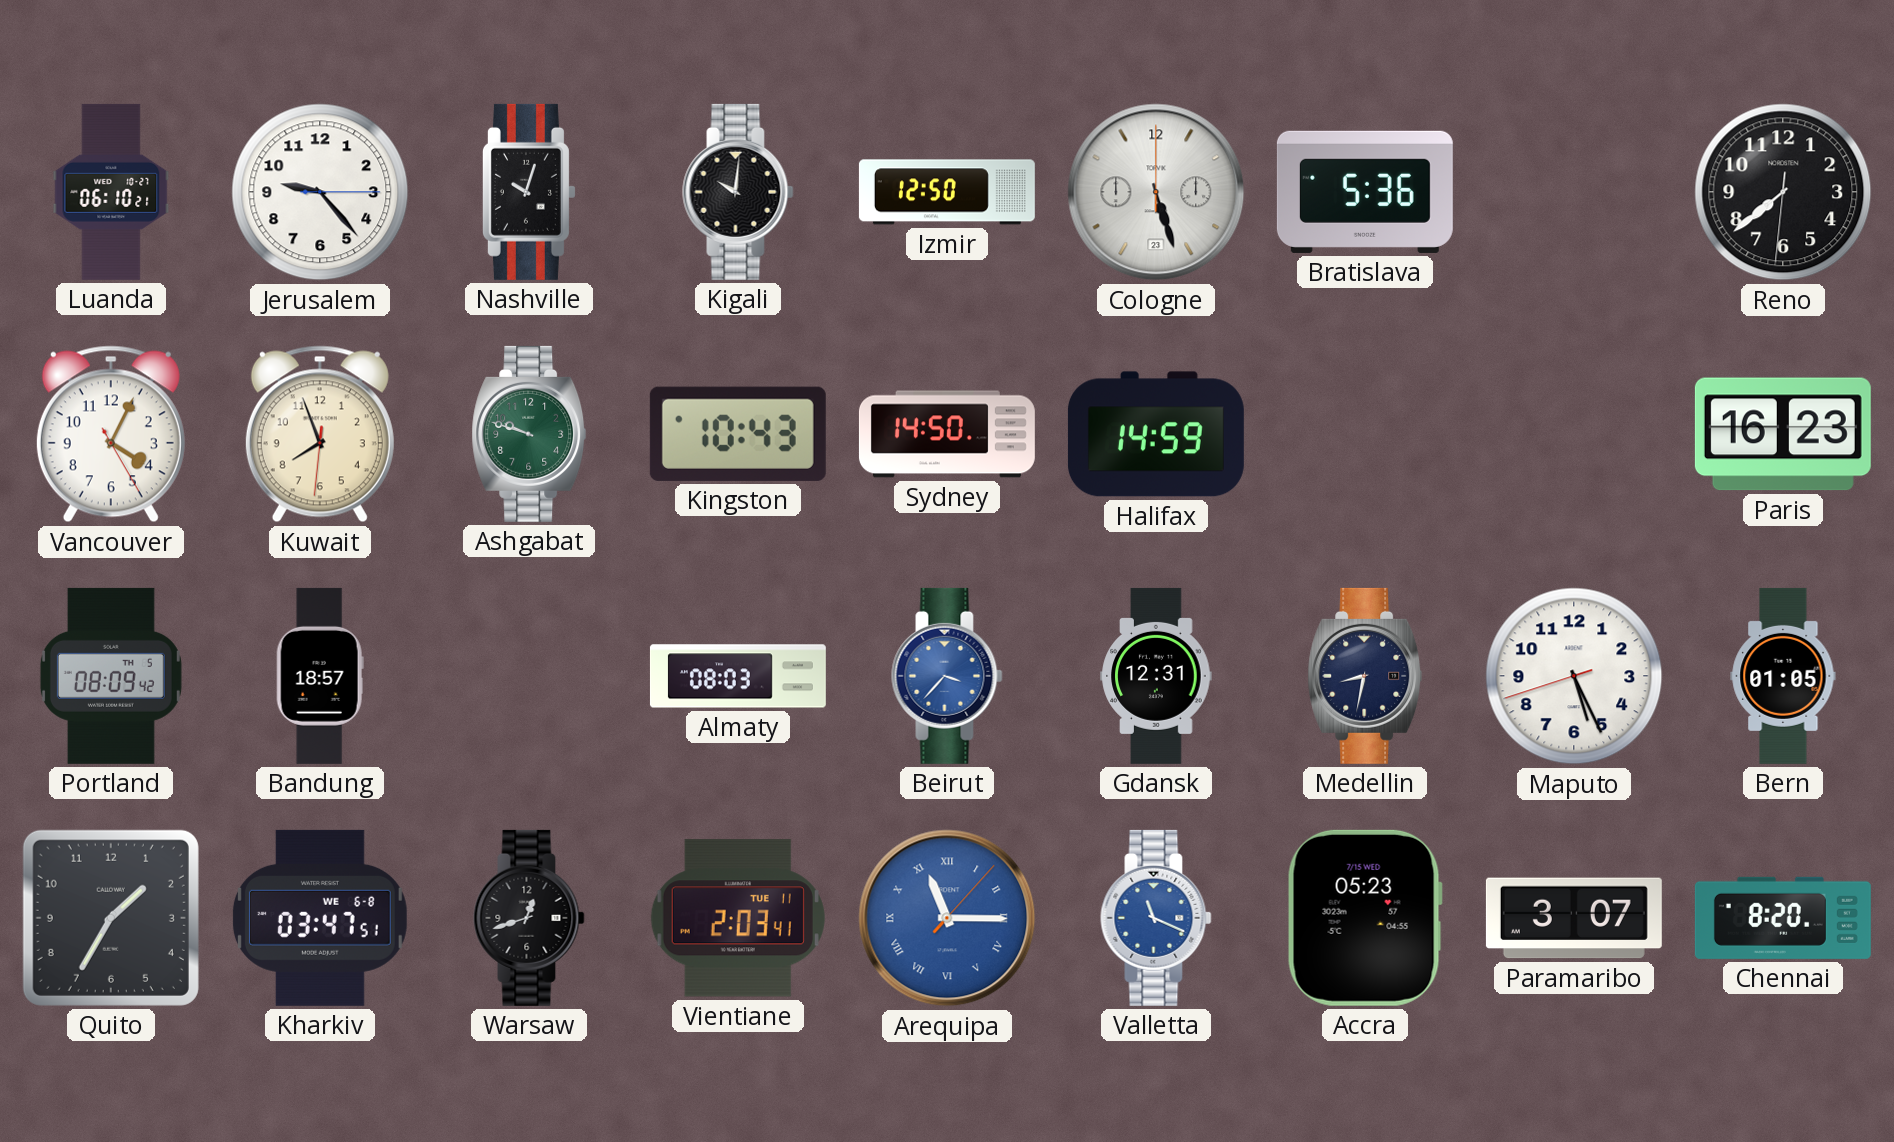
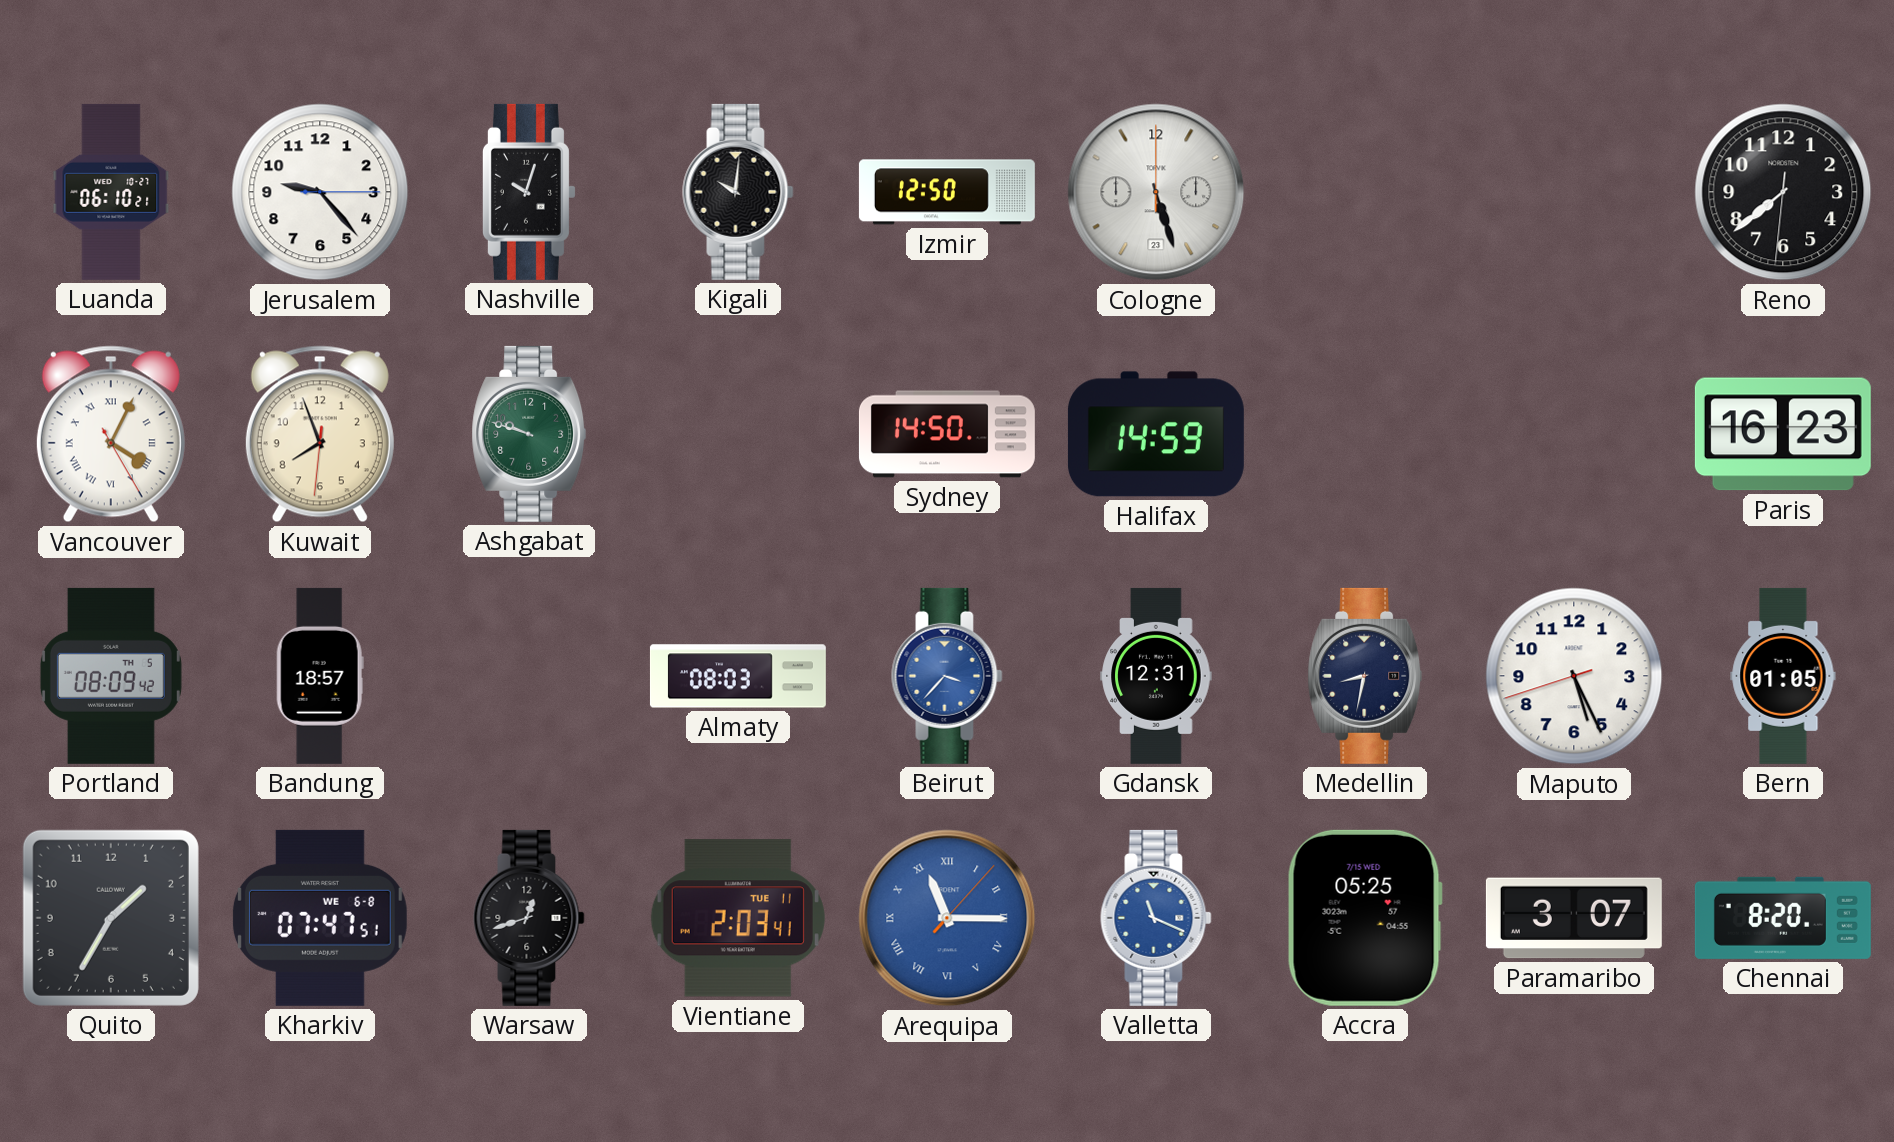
Bratislava: 5:36 -> none (1365, 192)
Vancouver numerals: Arabic -> Roman (111, 434)
Kingston: 10:43 -> none (738, 434)
Kharkiv: 03:47 -> 07:47 (320, 918)
Accra: 05:23 -> 05:25 (1365, 918)
